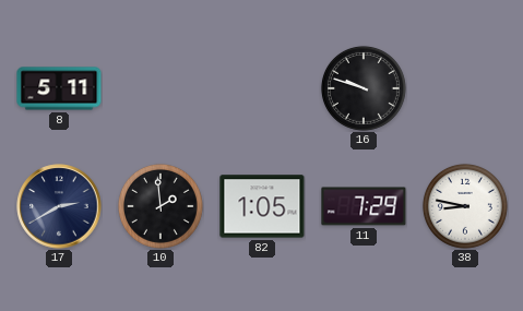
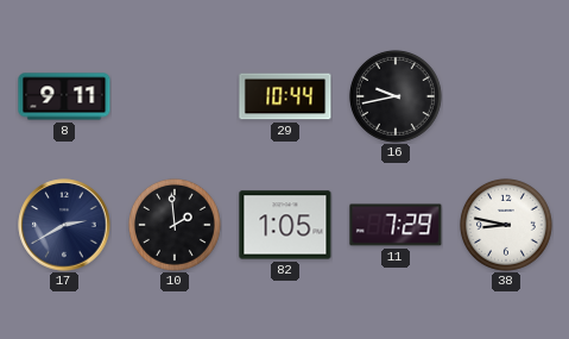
8: 5:11 -> 9:11 (64, 96)
29: none -> 10:44 (285, 96)
16: 9:48 -> 9:43 (396, 96)
